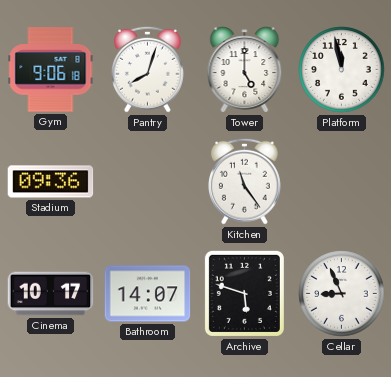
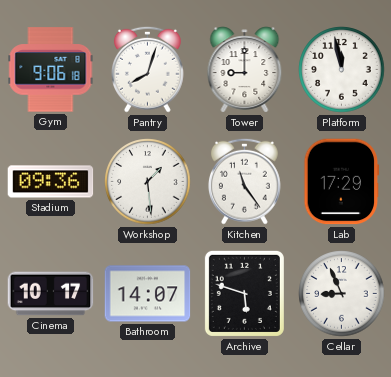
Tower: 5:00 -> 9:00 (245, 70)
Workshop: none -> 1:29 (148, 182)
Lab: none -> 17:29 (342, 182)
